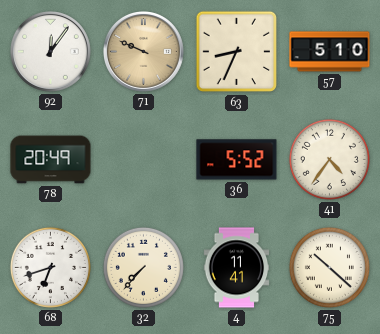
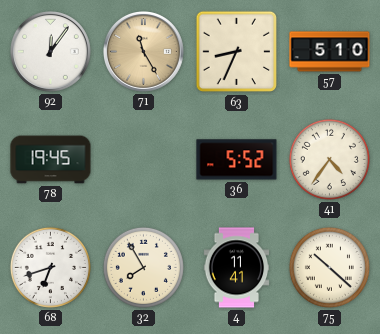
71: 9:49 -> 11:25 (144, 52)
78: 20:49 -> 19:45 (51, 160)
32: 7:37 -> 7:55 (143, 267)
